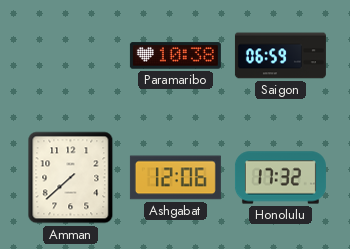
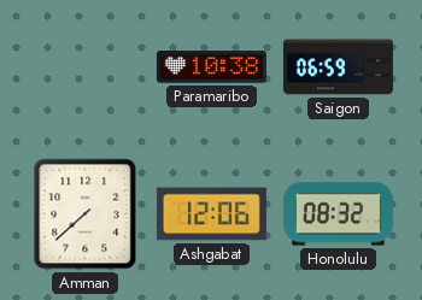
Honolulu: 17:32 -> 08:32 (338, 214)
